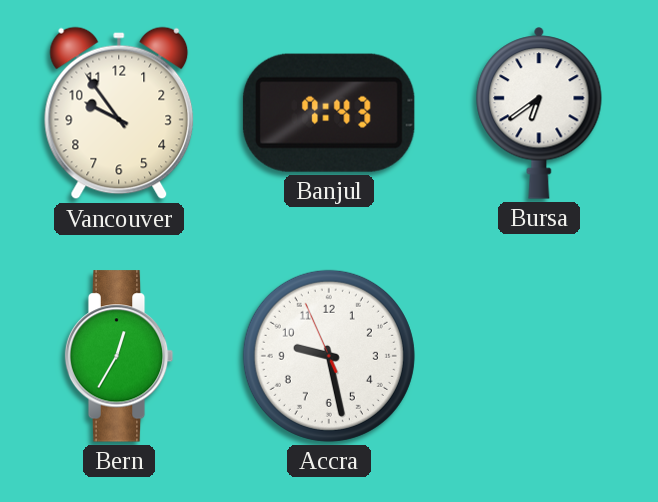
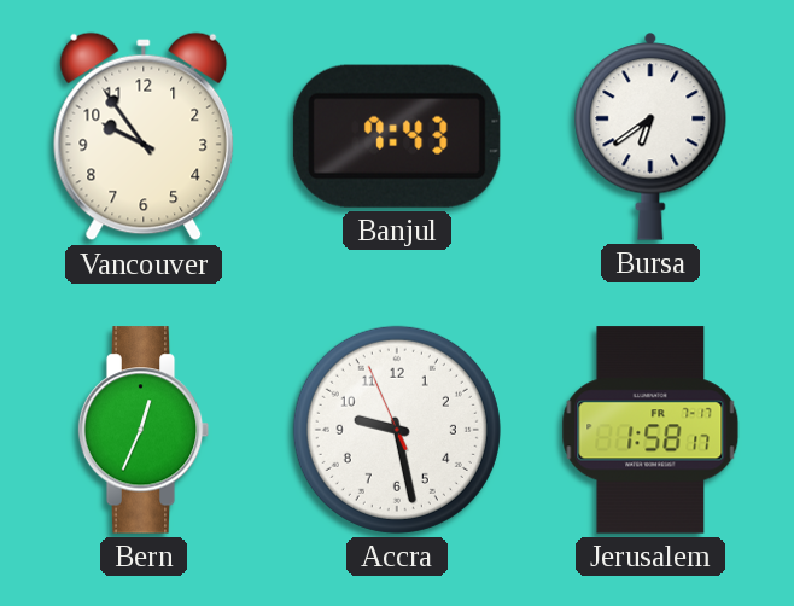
Bern: 12:35 -> 12:34 (144, 430)
Jerusalem: none -> 1:58 (650, 430)
